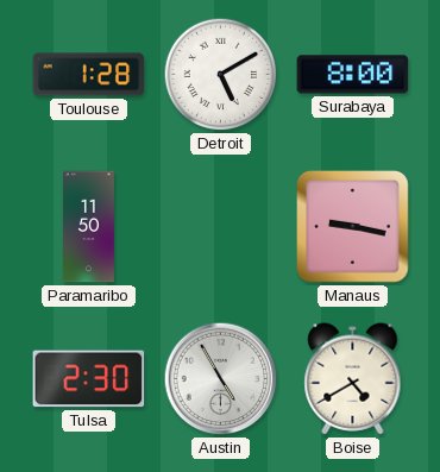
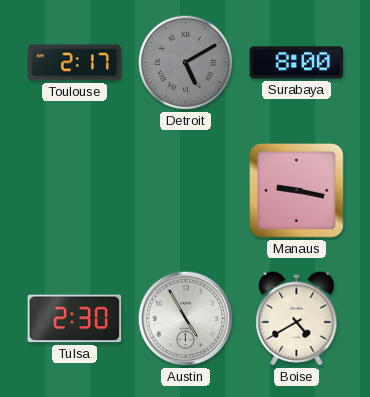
Toulouse: 1:28 -> 2:17 (75, 63)
Detroit dial: white -> grey (186, 63)
Paramaribo: 11:50 -> none (89, 227)
